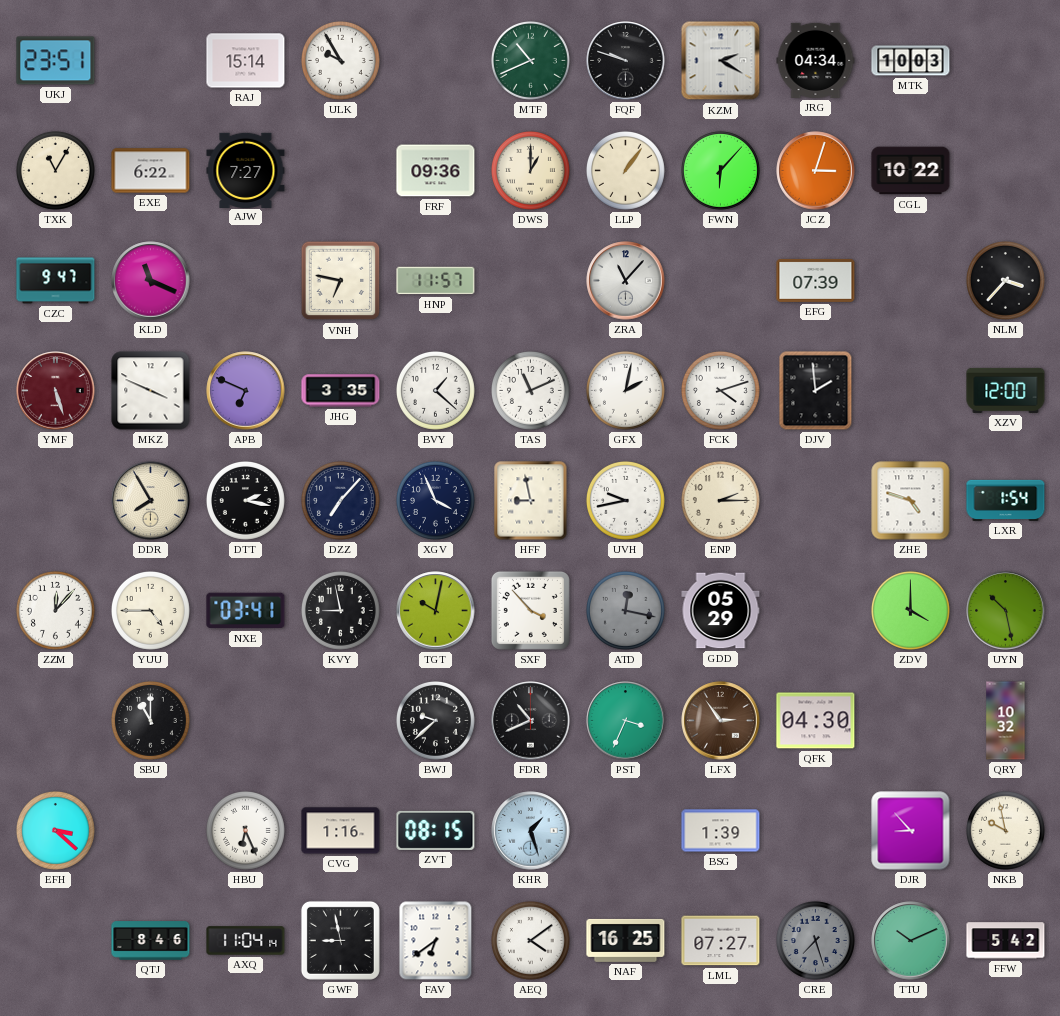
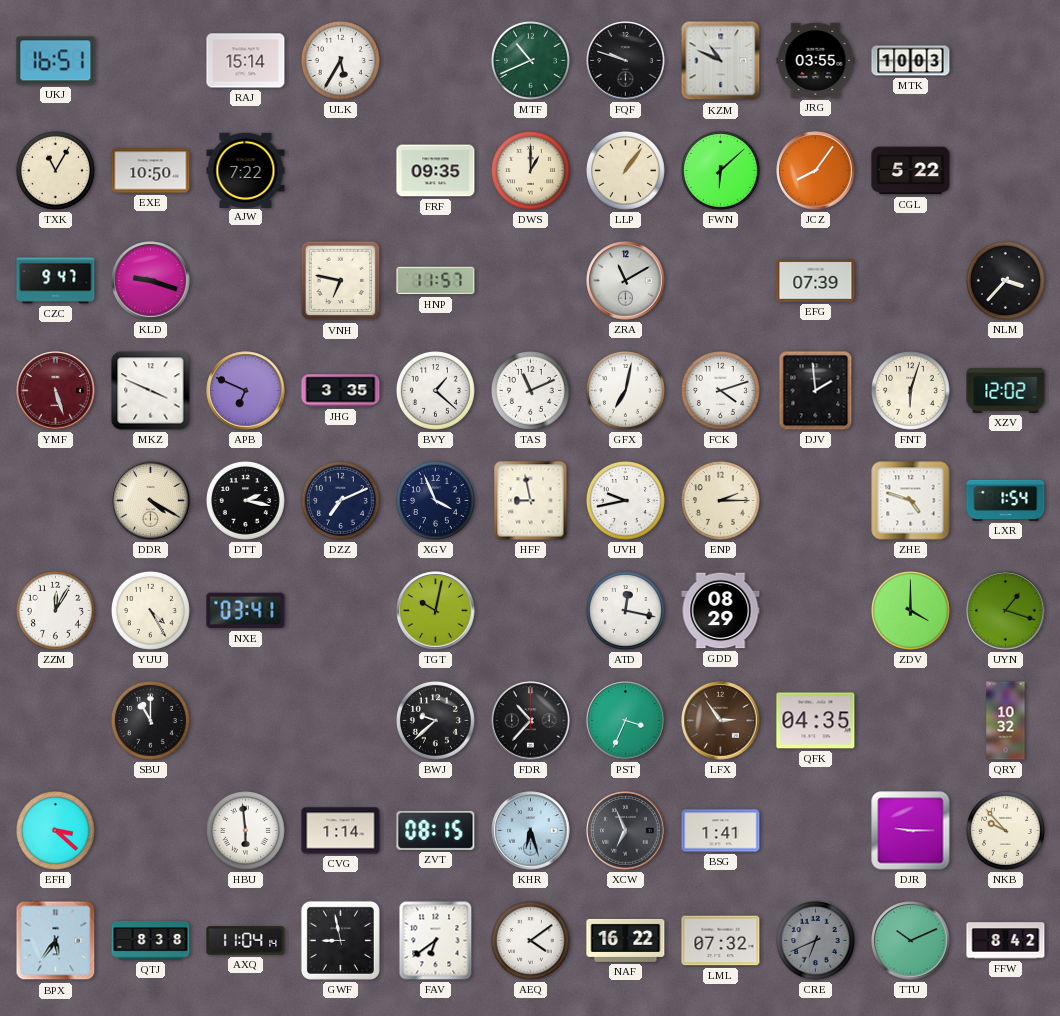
UKJ: 23:51 -> 16:51 (56, 61)
ULK: 9:55 -> 5:35 (340, 60)
KZM: 2:20 -> 10:49 (721, 61)
JRG: 04:34 -> 03:55 (816, 60)
EXE: 6:22 -> 10:50 (151, 171)
AJW: 7:27 -> 7:22 (246, 170)
FRF: 09:36 -> 09:35 (436, 171)
FWN: 6:07 -> 6:08 (720, 170)
JCZ: 3:03 -> 8:06 (816, 171)
CGL: 10:22 -> 5:22 (911, 171)
KLD: 11:19 -> 9:18 (151, 281)
ZRA: 11:07 -> 11:10 (626, 281)
GFX: 2:02 -> 7:02 (625, 390)
FNT: none -> 6:03 (910, 390)
XZV: 12:00 -> 12:02 (1006, 390)
DDR: 7:55 -> 4:20 (151, 501)
DZZ: 7:07 -> 7:11 (340, 500)
ZZM: 12:07 -> 12:05 (55, 610)
YUU: 4:45 -> 4:25 (150, 610)
KVY: 8:58 -> none (340, 610)
SXF: 3:53 -> none (530, 610)
ATD dial: grey -> white (625, 610)
GDD: 05:29 -> 08:29 (721, 611)
UYN: 10:28 -> 1:18 (1006, 611)
FDR: 10:41 -> 10:37 (531, 721)
QFK: 04:30 -> 04:35 (816, 721)
HBU: 6:26 -> 5:59 (245, 830)
CVG: 1:16 -> 1:14 (341, 831)
KHR: 1:27 -> 6:27 (531, 831)
XCW: none -> 6:56 (626, 831)
BSG: 1:39 -> 1:41 (721, 831)
DJR: 8:53 -> 9:15 (911, 831)
NKB: 9:58 -> 9:53 (1005, 830)
BPX: none -> 5:36 (56, 941)
QTJ: 8:46 -> 8:38 (151, 941)
NAF: 16:25 -> 16:22 (626, 940)
LML: 07:27 -> 07:32 (721, 941)
CRE: 7:27 -> 6:41 (815, 940)
FFW: 5:42 -> 8:42 (1006, 941)
